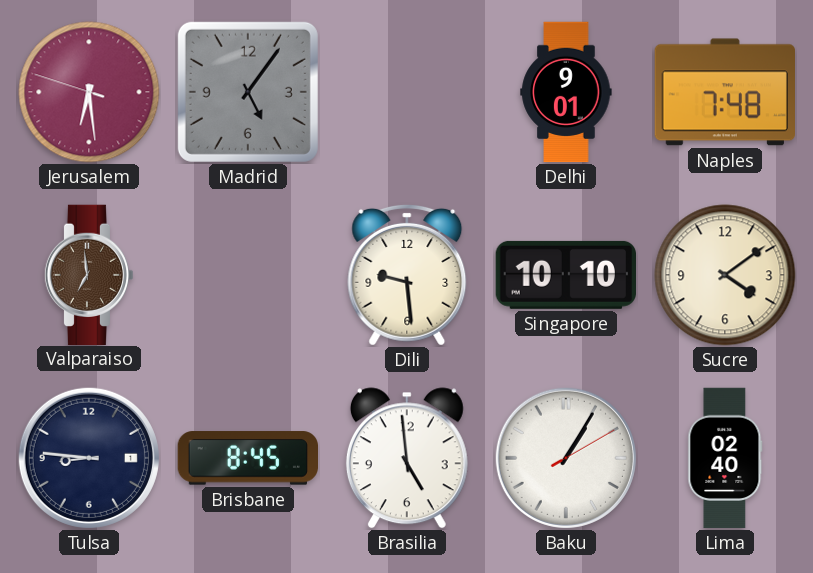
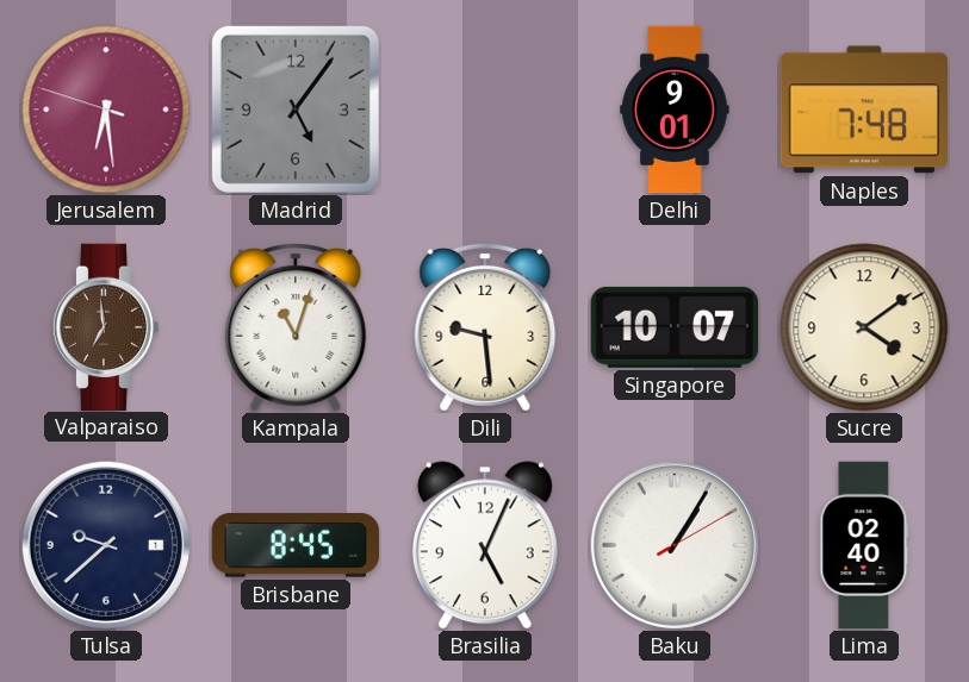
Kampala: none -> 11:03 (296, 327)
Singapore: 10:10 -> 10:07 (673, 327)
Tulsa: 8:46 -> 9:38 (106, 545)
Brasilia: 4:59 -> 5:04 (485, 545)
